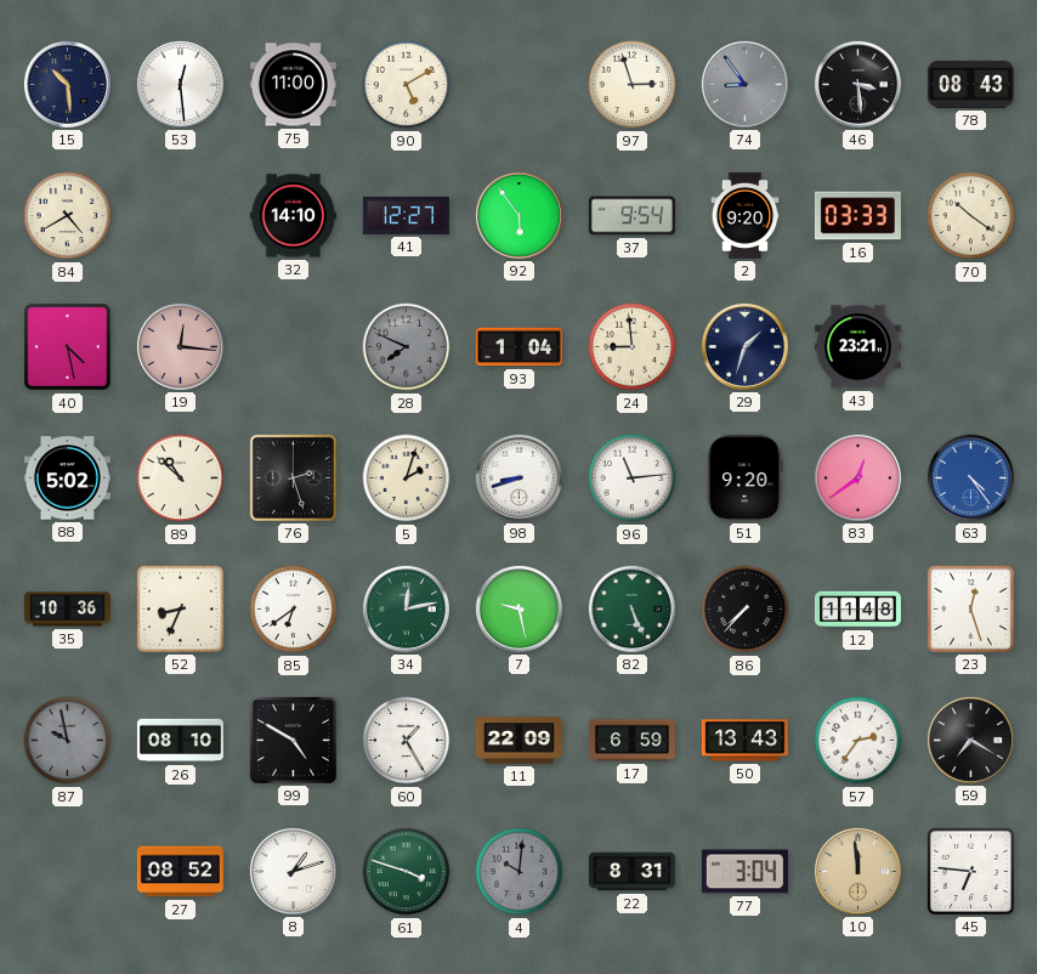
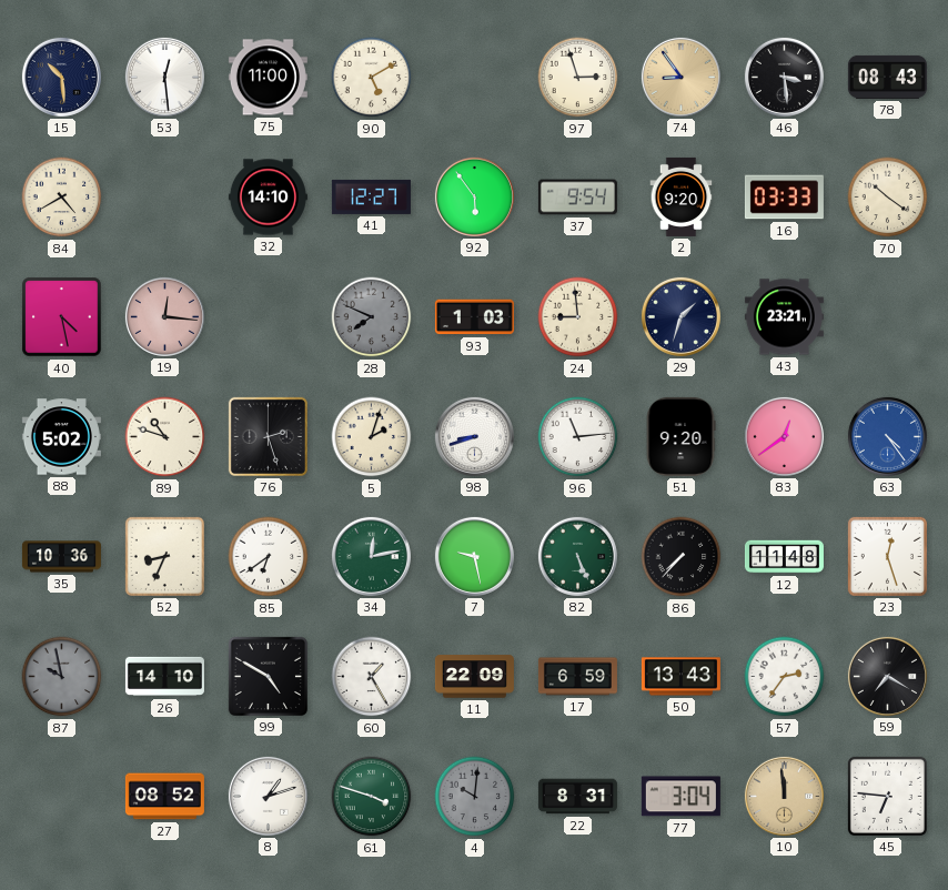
74 dial: grey -> champagne (680, 77)
93: 1:04 -> 1:03 (474, 317)
89: 10:52 -> 10:48 (165, 437)
26: 08:10 -> 14:10 (164, 677)
